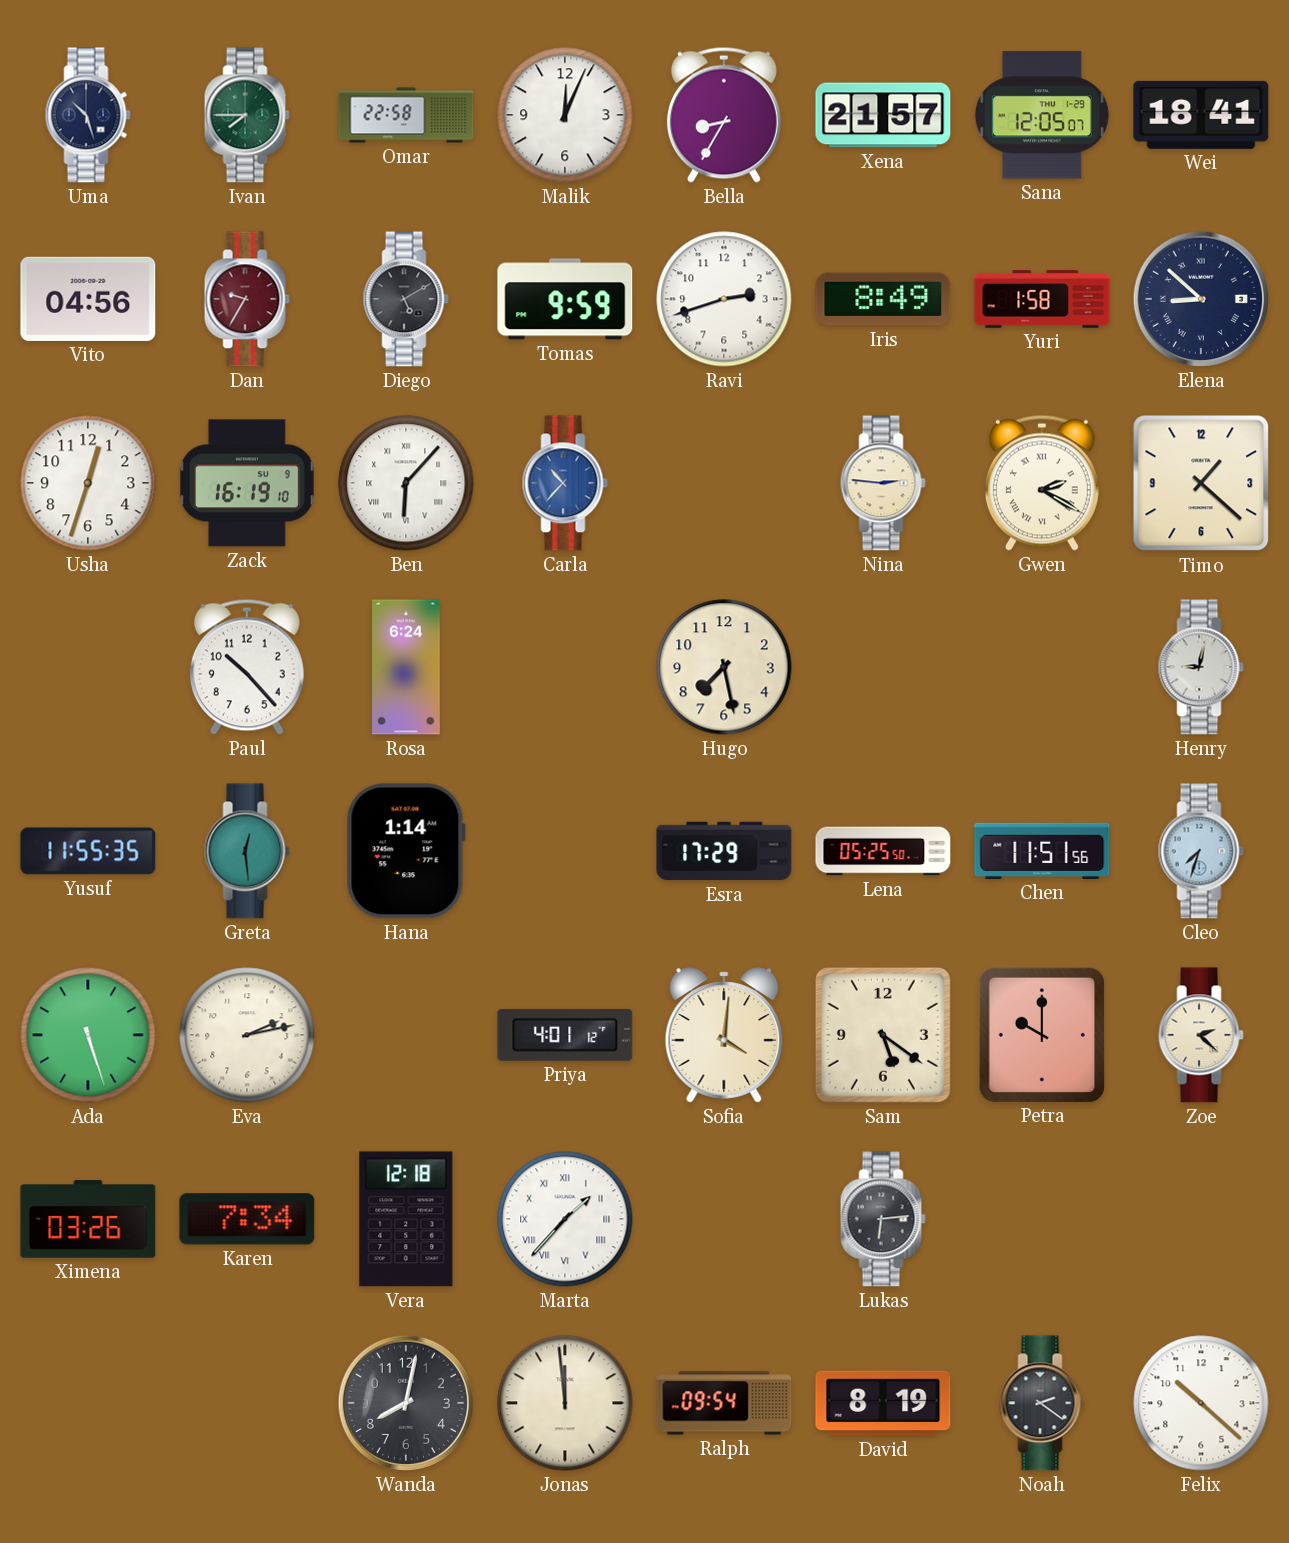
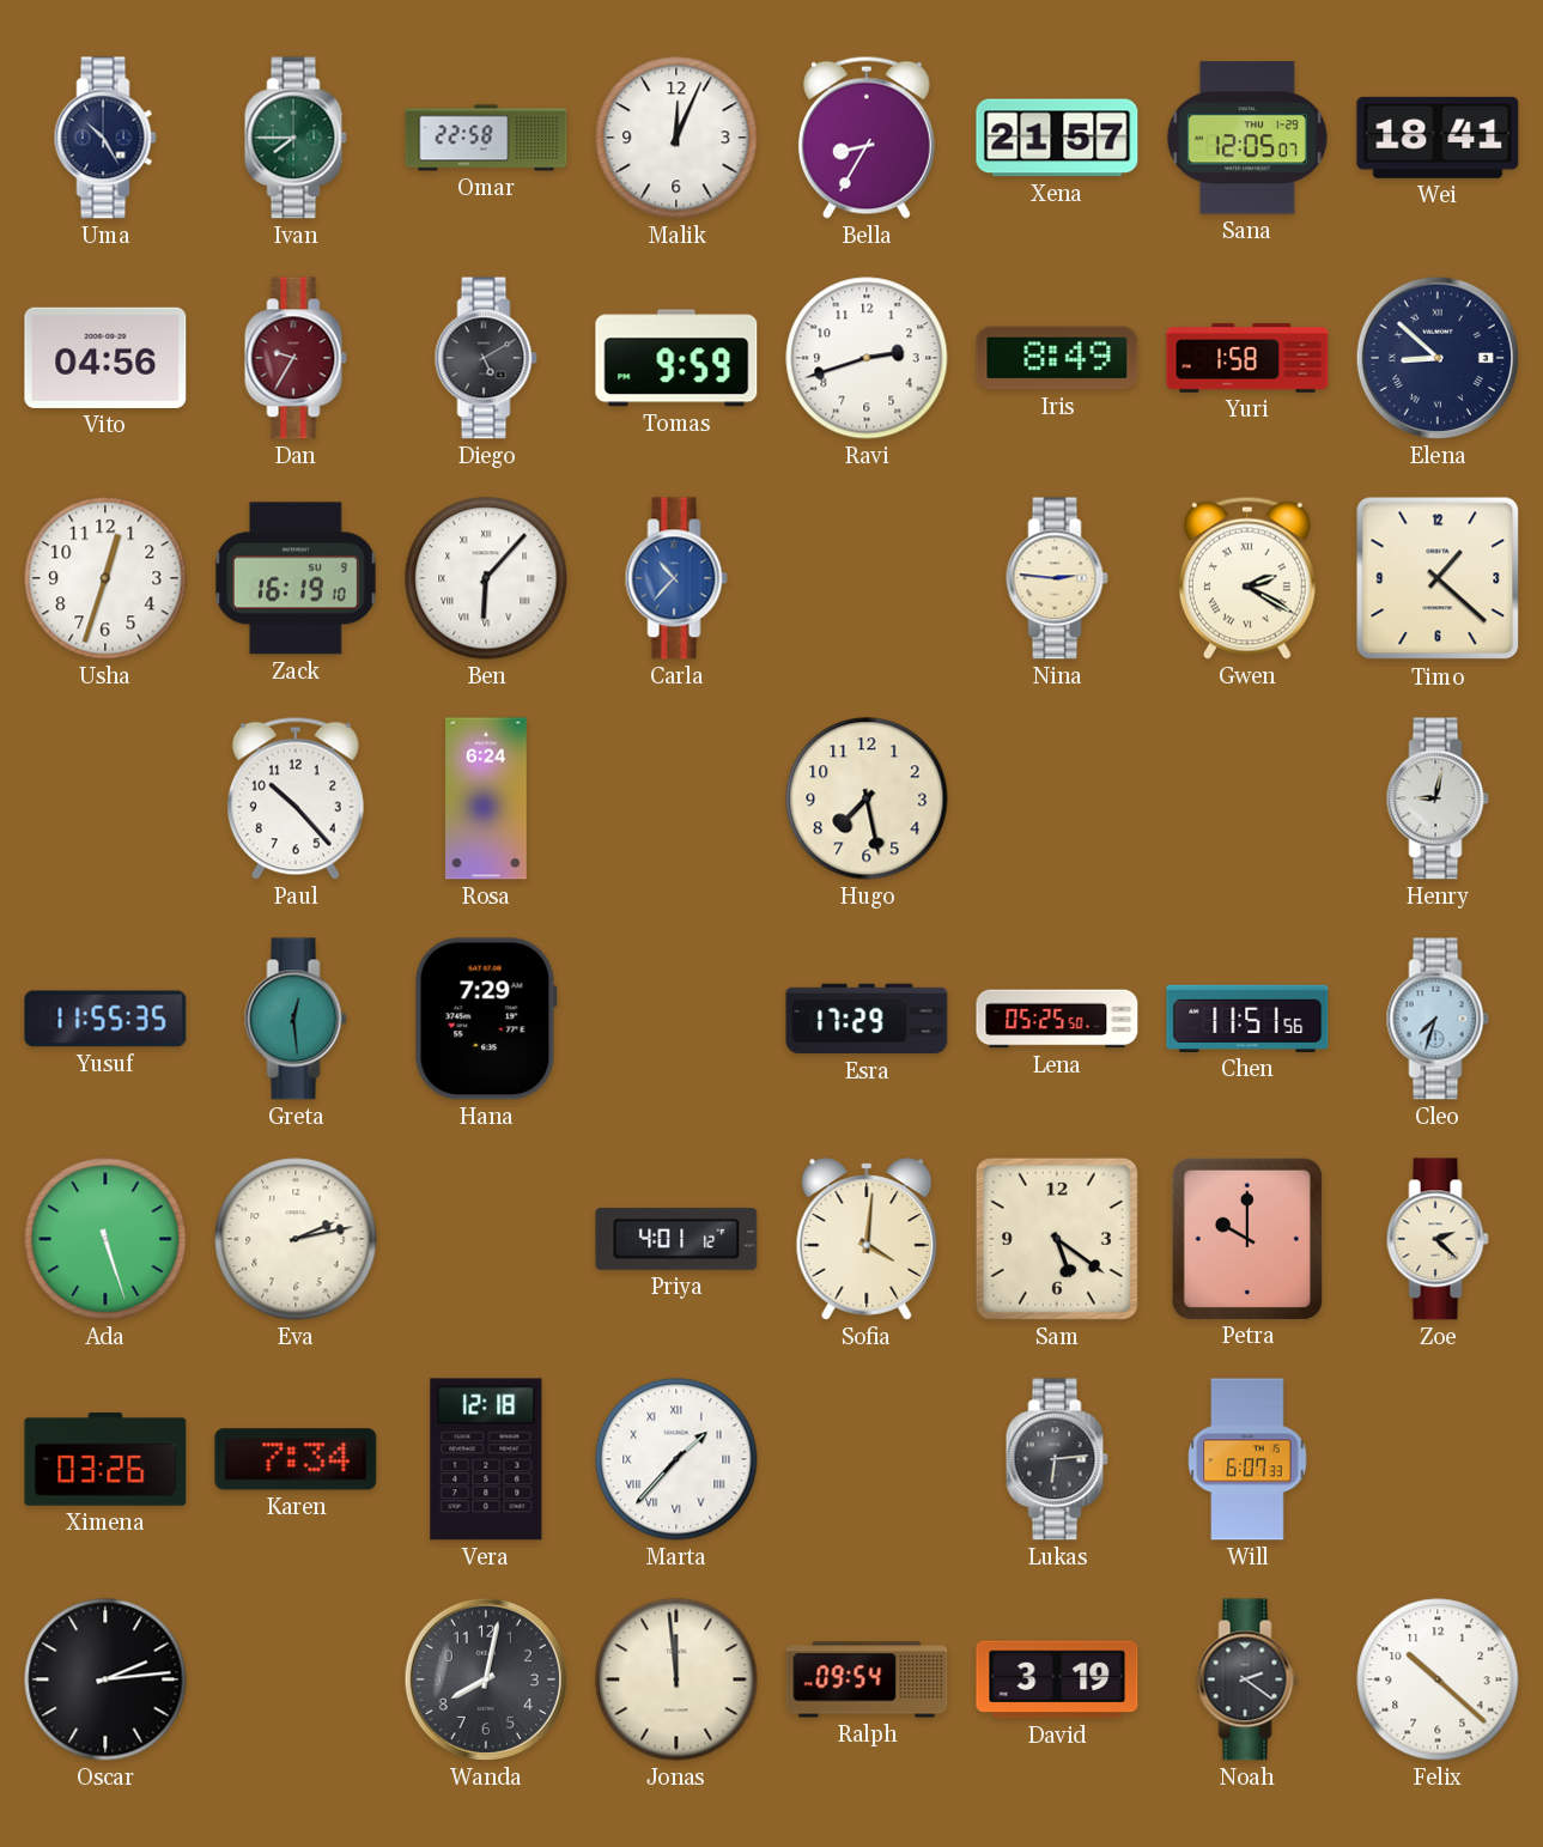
Uma: 10:27 -> 10:25 (105, 138)
Hana: 1:14 -> 7:29 (486, 1019)
Will: none -> 6:07 (1247, 1459)
Oscar: none -> 2:14 (105, 1679)
David: 8:19 -> 3:19 (1057, 1679)
